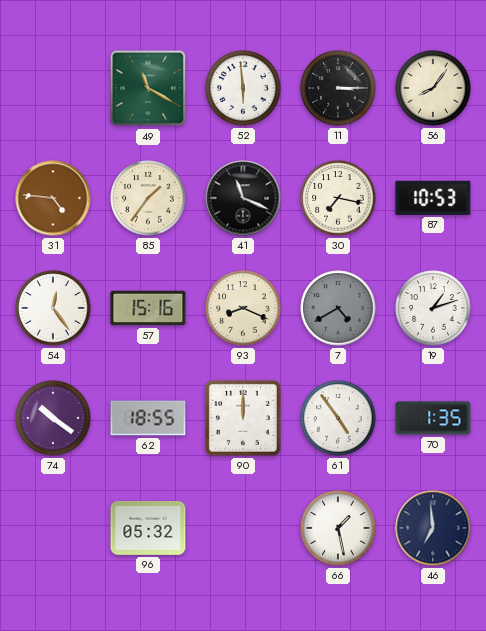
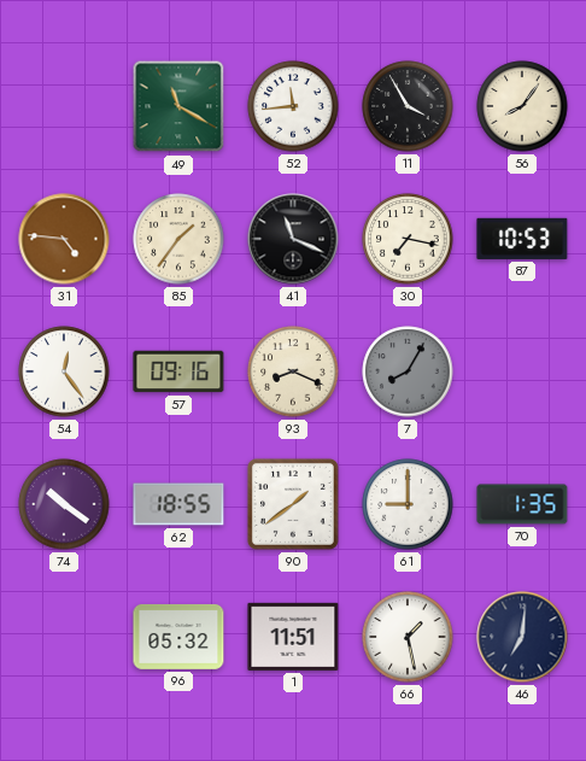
52: 5:59 -> 11:44 (293, 106)
11: 3:15 -> 3:55 (408, 106)
57: 15:16 -> 09:16 (178, 371)
7: 4:40 -> 8:05 (408, 371)
19: 1:12 -> none (433, 308)
90: 12:00 -> 1:39 (293, 504)
61: 4:54 -> 9:00 (408, 504)
1: none -> 11:51 (293, 637)
46: 6:59 -> 7:01 (522, 637)
